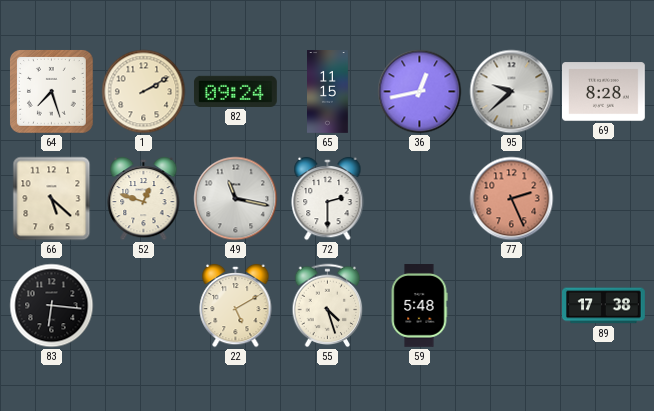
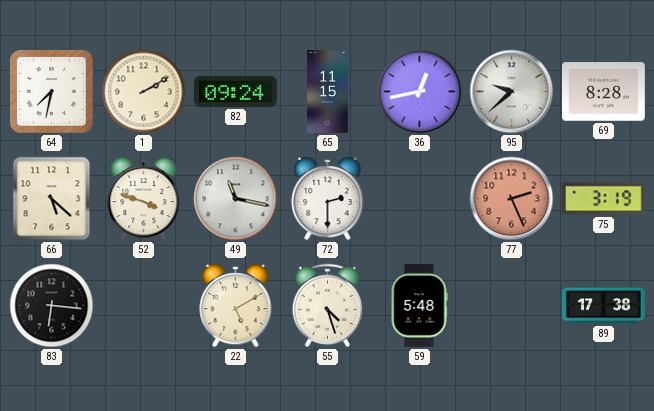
64: 7:27 -> 7:32 (52, 92)
52: 12:48 -> 3:48 (144, 199)
75: none -> 3:19 (604, 199)
